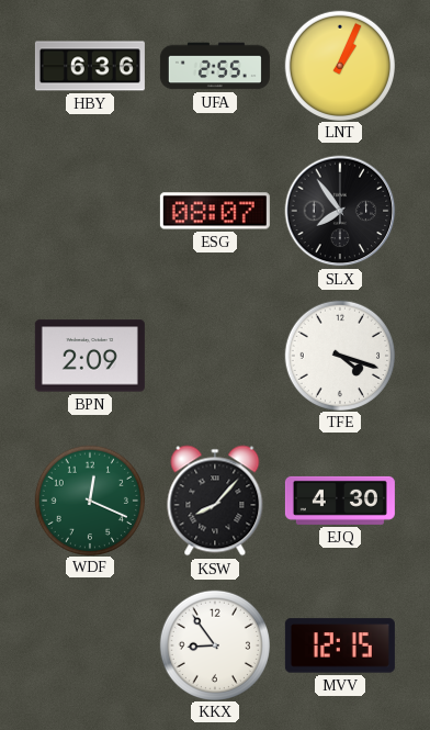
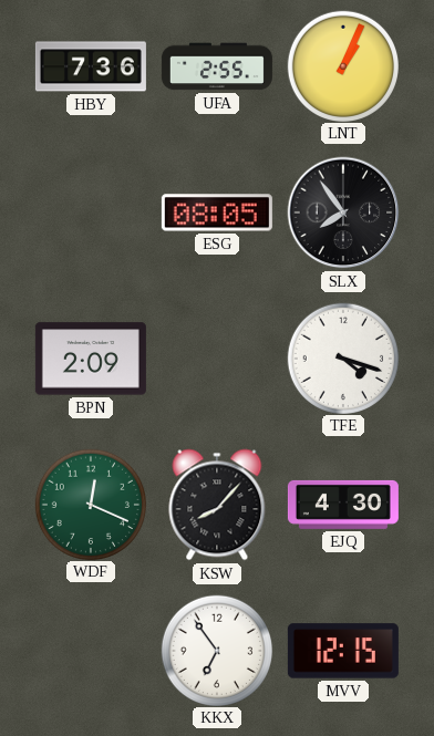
HBY: 6:36 -> 7:36 (91, 66)
ESG: 08:07 -> 08:05 (217, 212)
KKX: 8:54 -> 6:54 (216, 650)
